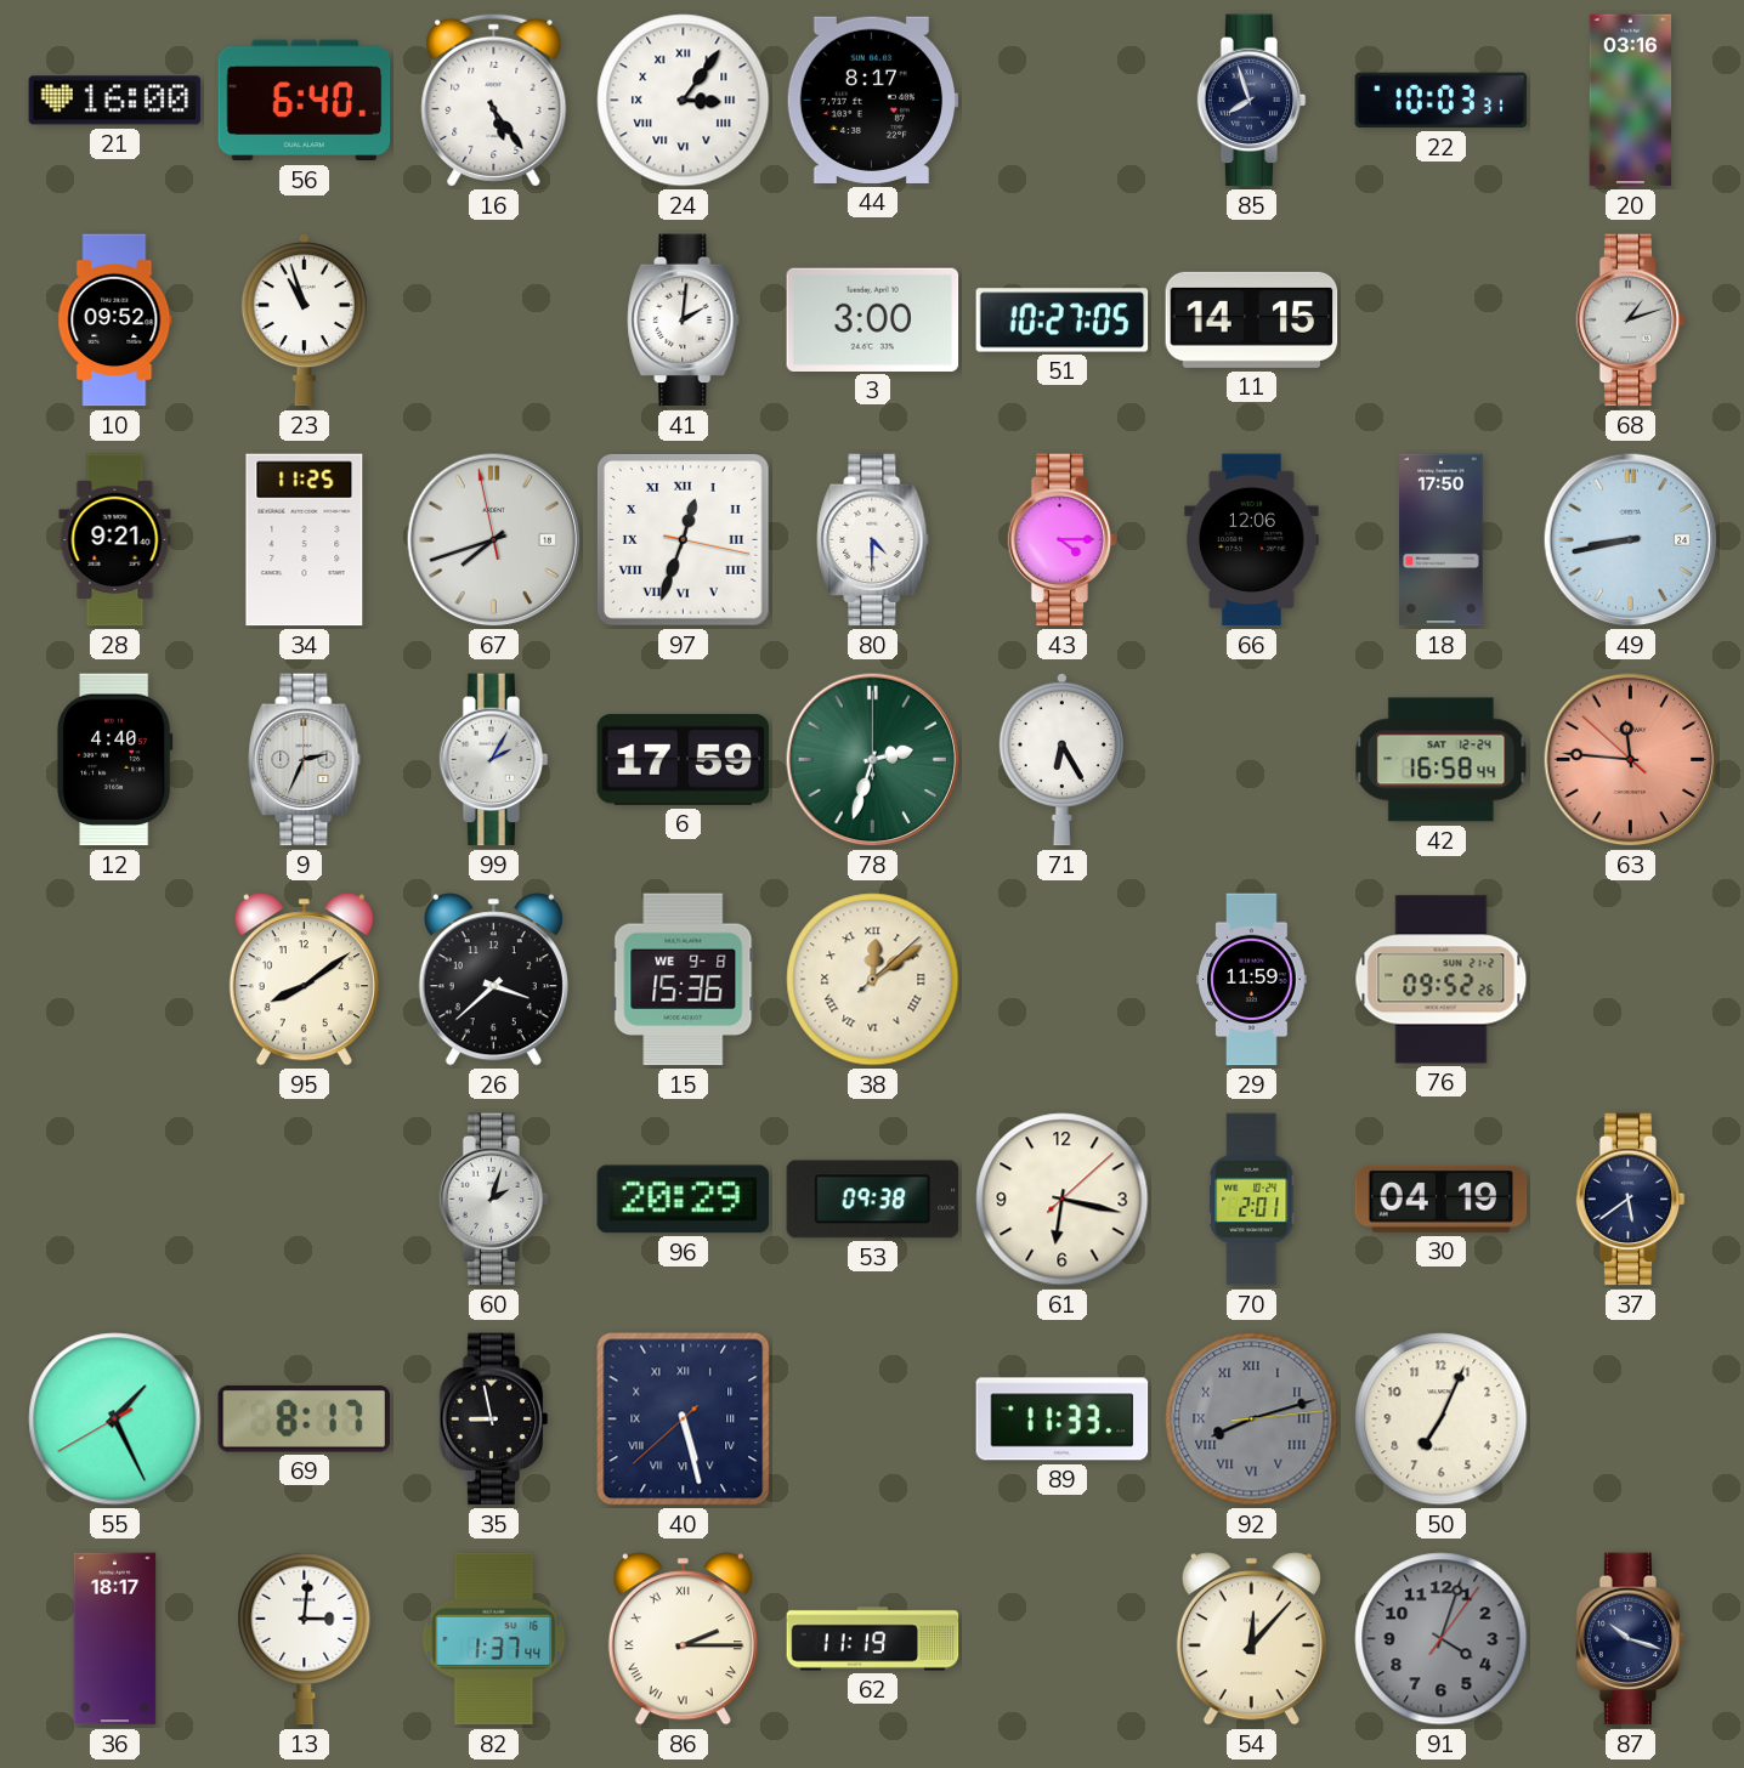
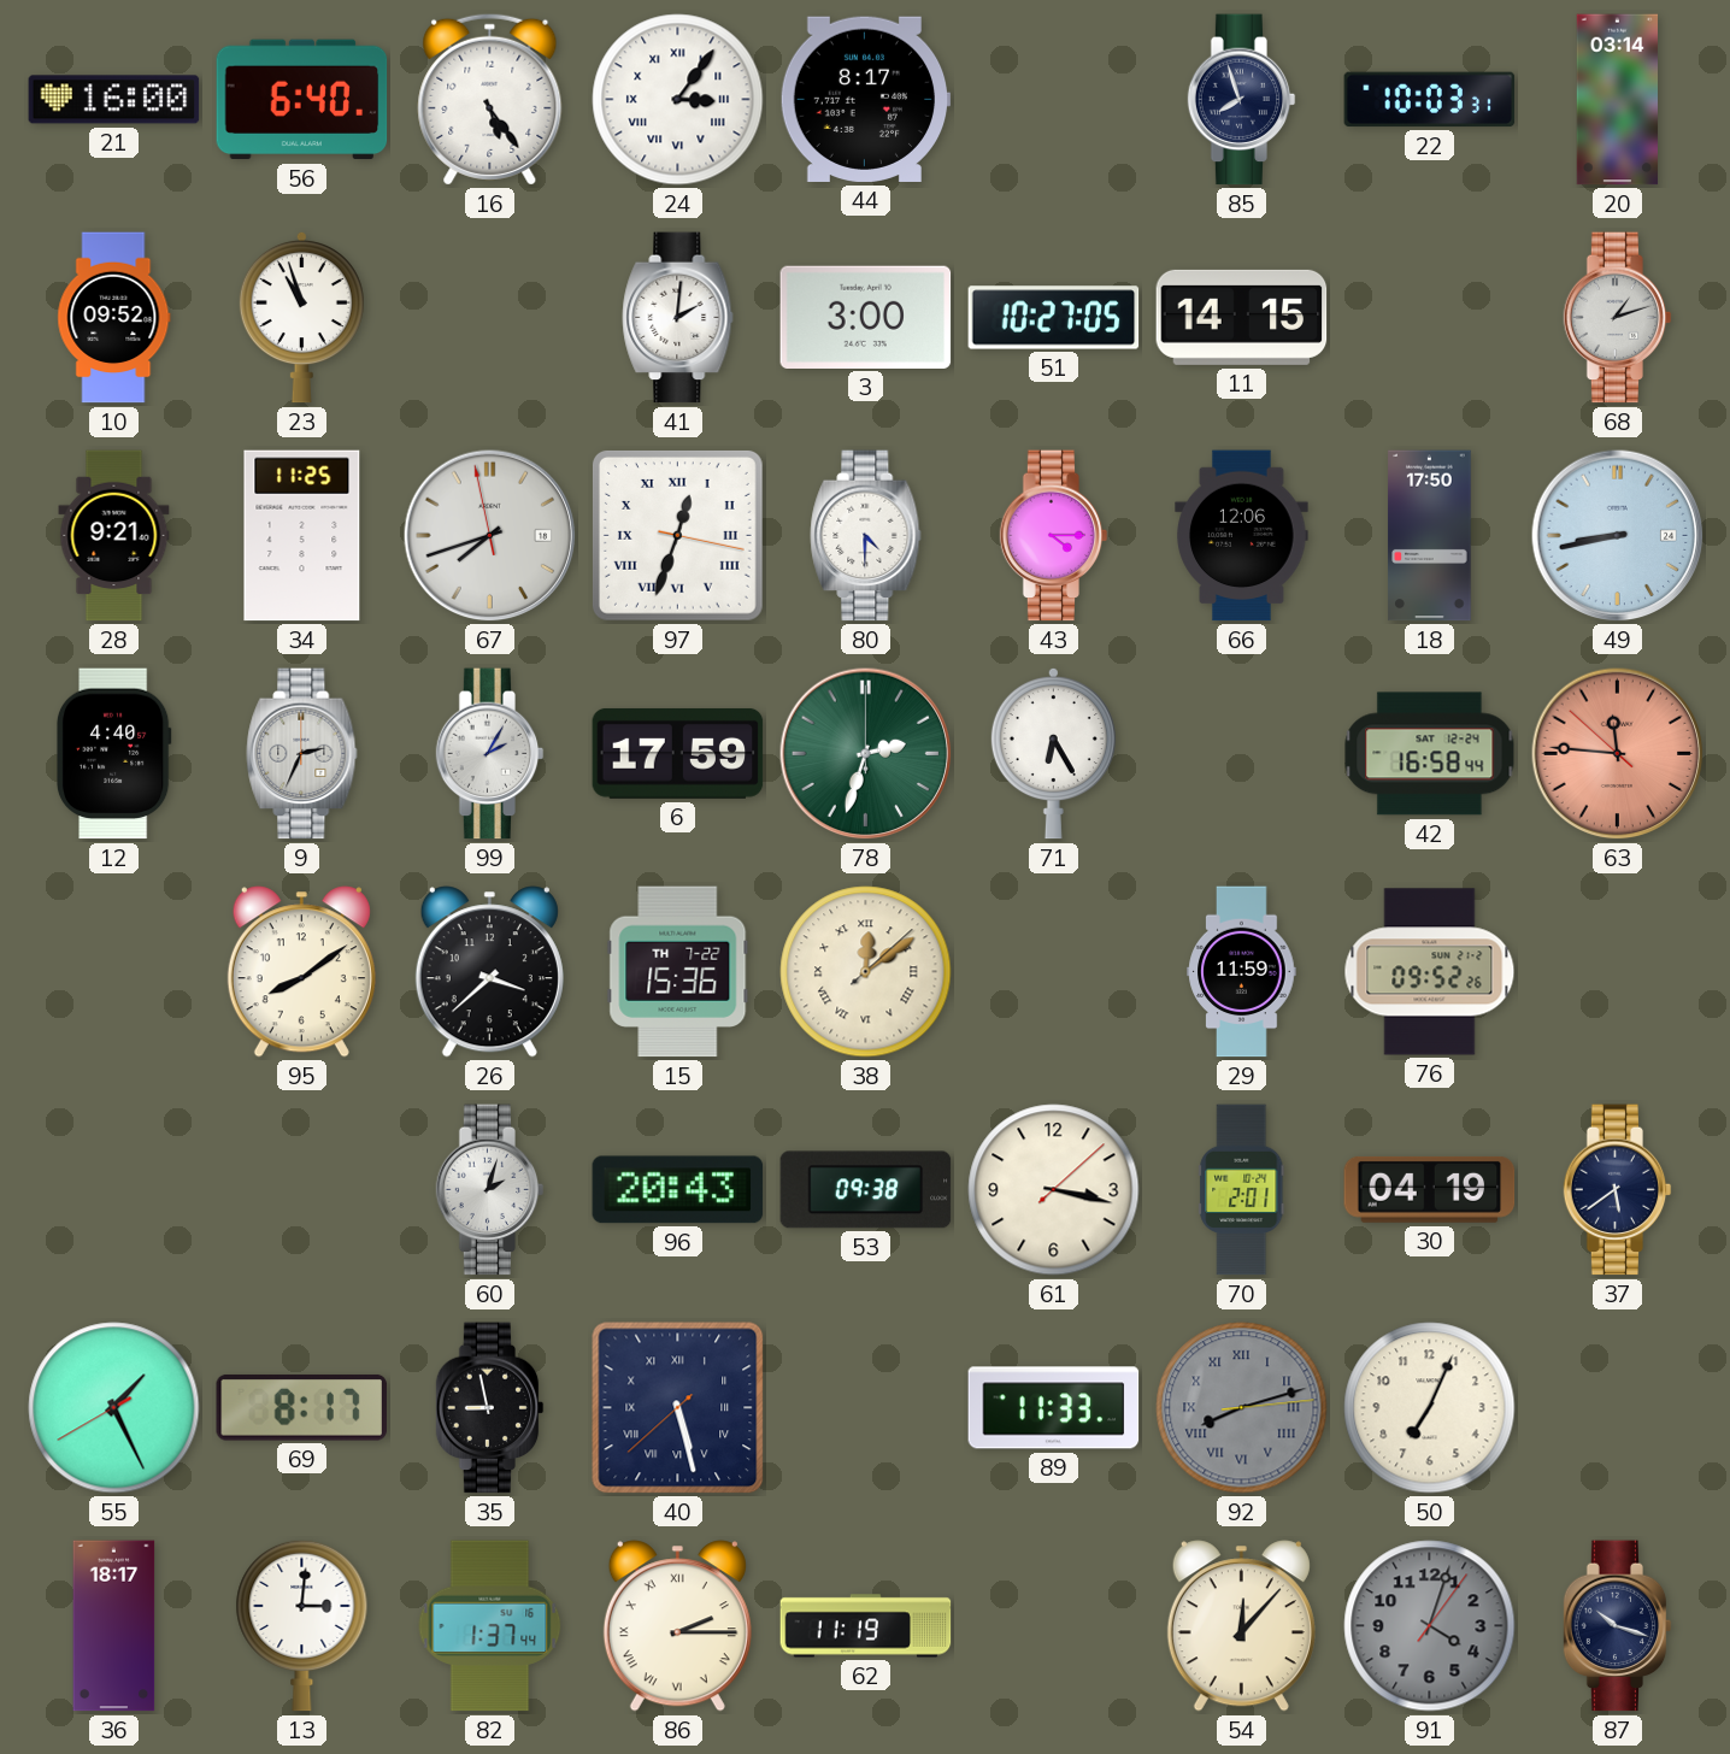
20: 03:16 -> 03:14 (1618, 100)
15 date: WE 9-8 -> TH 7-22 (678, 972)
96: 20:29 -> 20:43 (678, 1190)
61: 6:17 -> 3:17 (1054, 1190)
